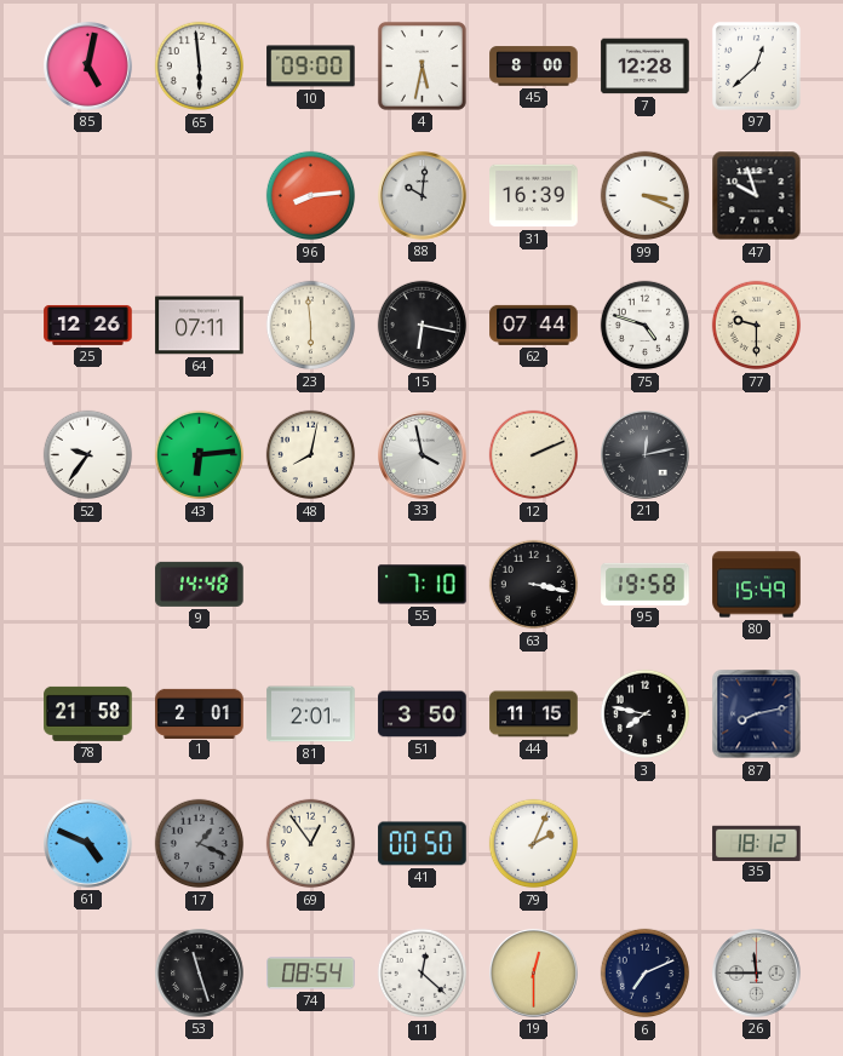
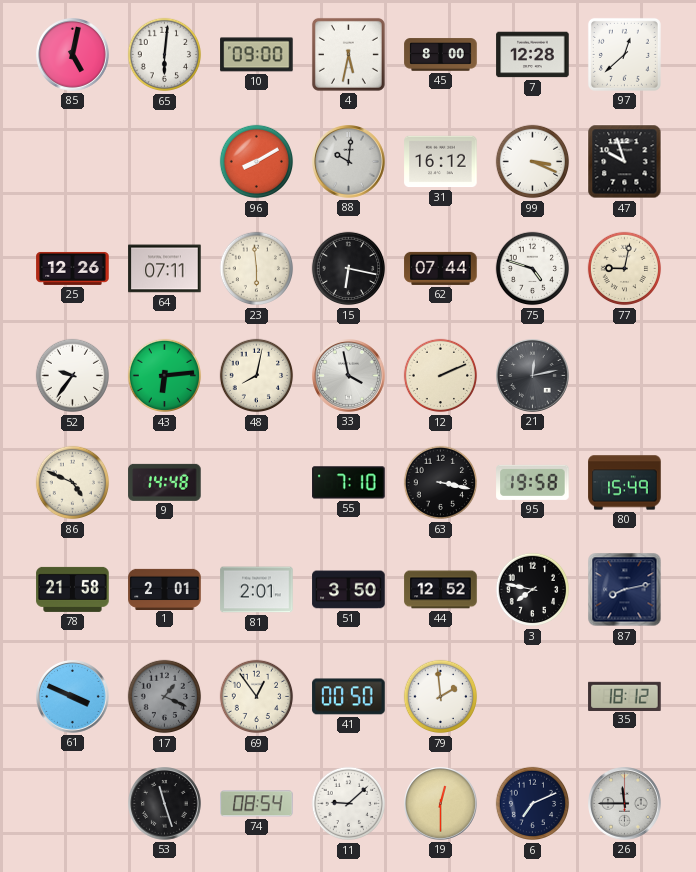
65: 5:59 -> 6:01 (165, 55)
96: 8:14 -> 8:10 (257, 162)
31: 16:39 -> 16:12 (441, 162)
77: 9:30 -> 9:02 (625, 269)
86: none -> 4:49 (73, 483)
44: 11:15 -> 12:52 (441, 590)
61: 4:49 -> 3:49 (73, 697)
79: 2:04 -> 1:59 (441, 697)
11: 12:22 -> 9:08 (349, 804)
